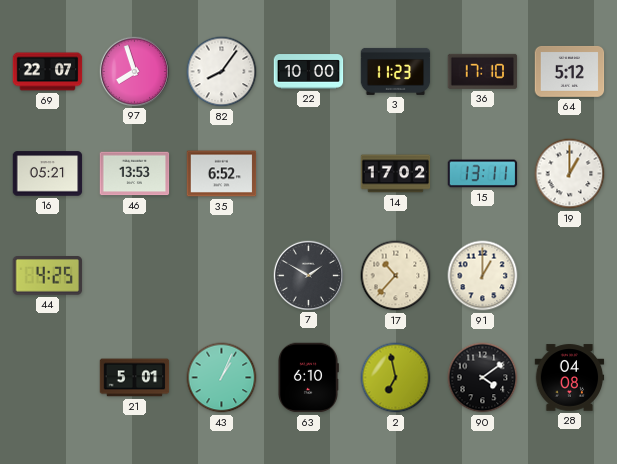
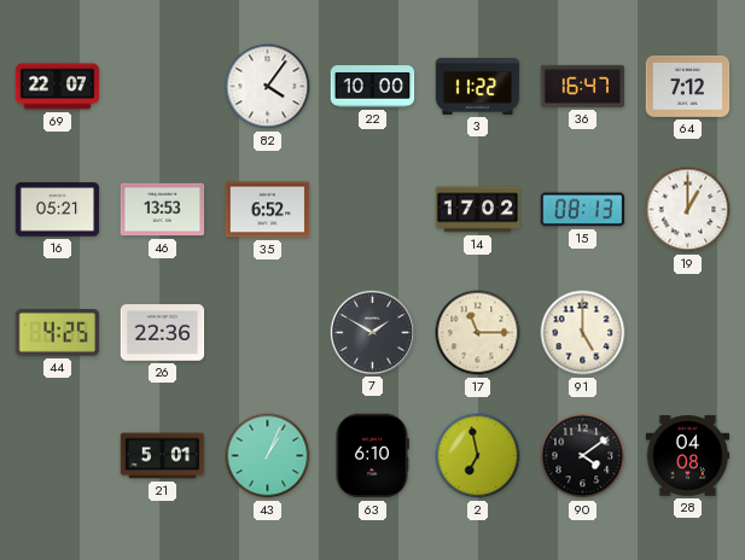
97: 7:57 -> none (134, 71)
82: 8:06 -> 4:06 (268, 87)
3: 11:23 -> 11:22 (478, 86)
36: 17:10 -> 16:47 (583, 86)
64: 5:12 -> 7:12 (688, 87)
15: 13:11 -> 08:13 (583, 210)
26: none -> 22:36 (163, 333)
17: 10:37 -> 11:15 (478, 333)
91: 1:00 -> 5:00 (583, 333)
